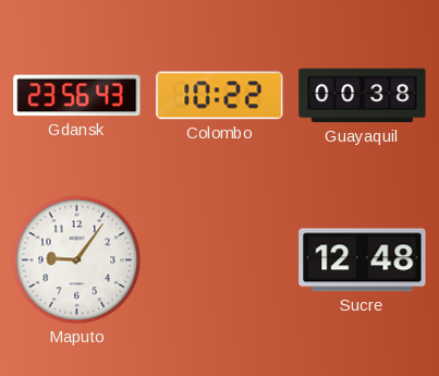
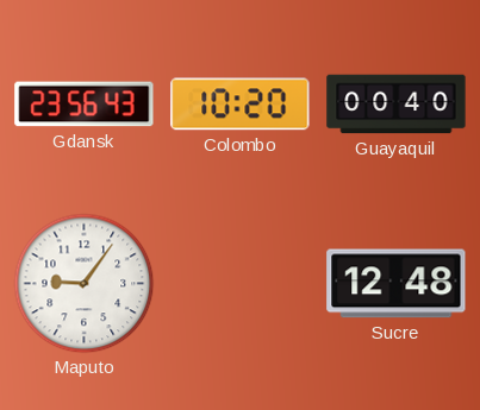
Colombo: 10:22 -> 10:20 (241, 105)
Guayaquil: 00:38 -> 00:40 (397, 105)
